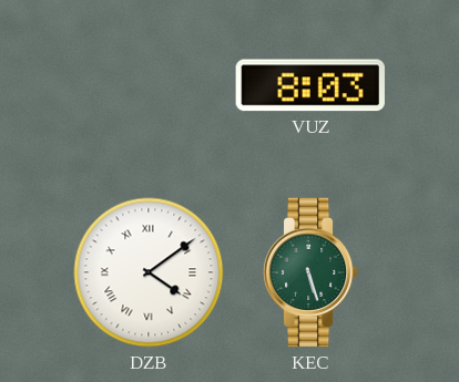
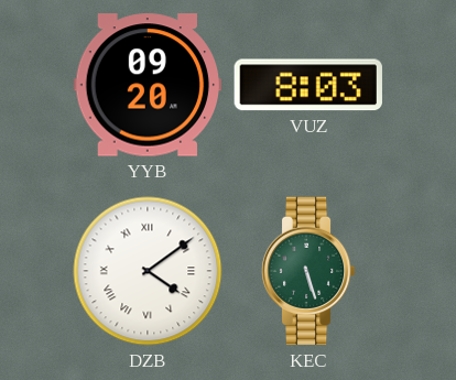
YYB: none -> 09:20 (146, 85)
